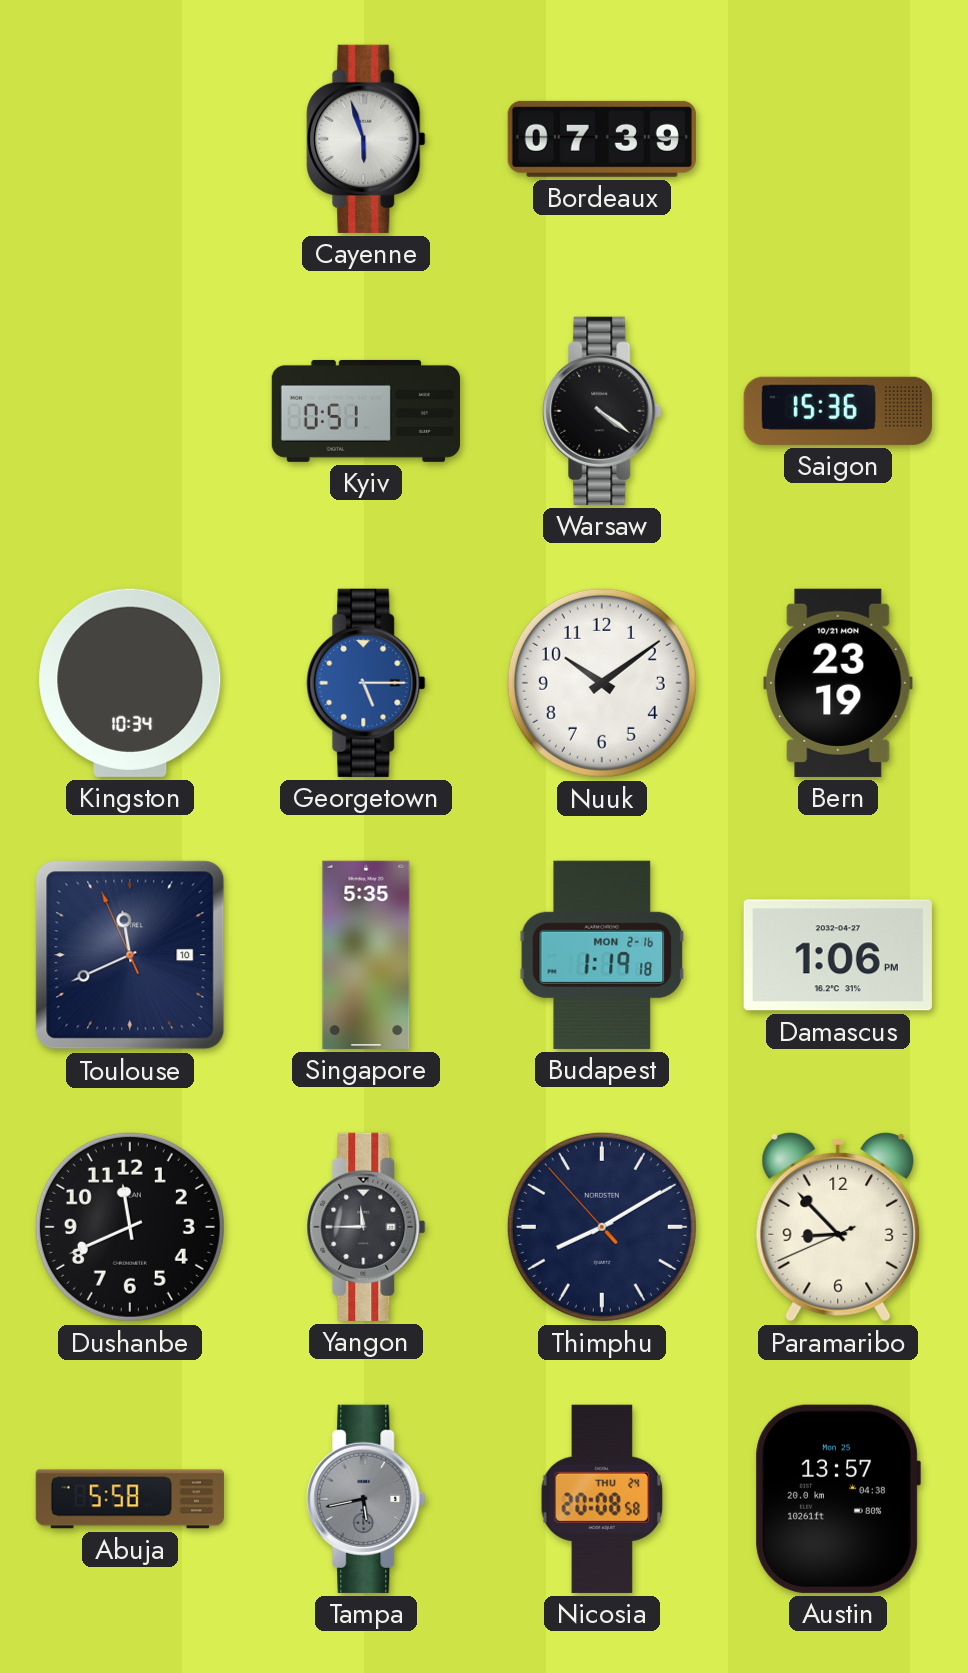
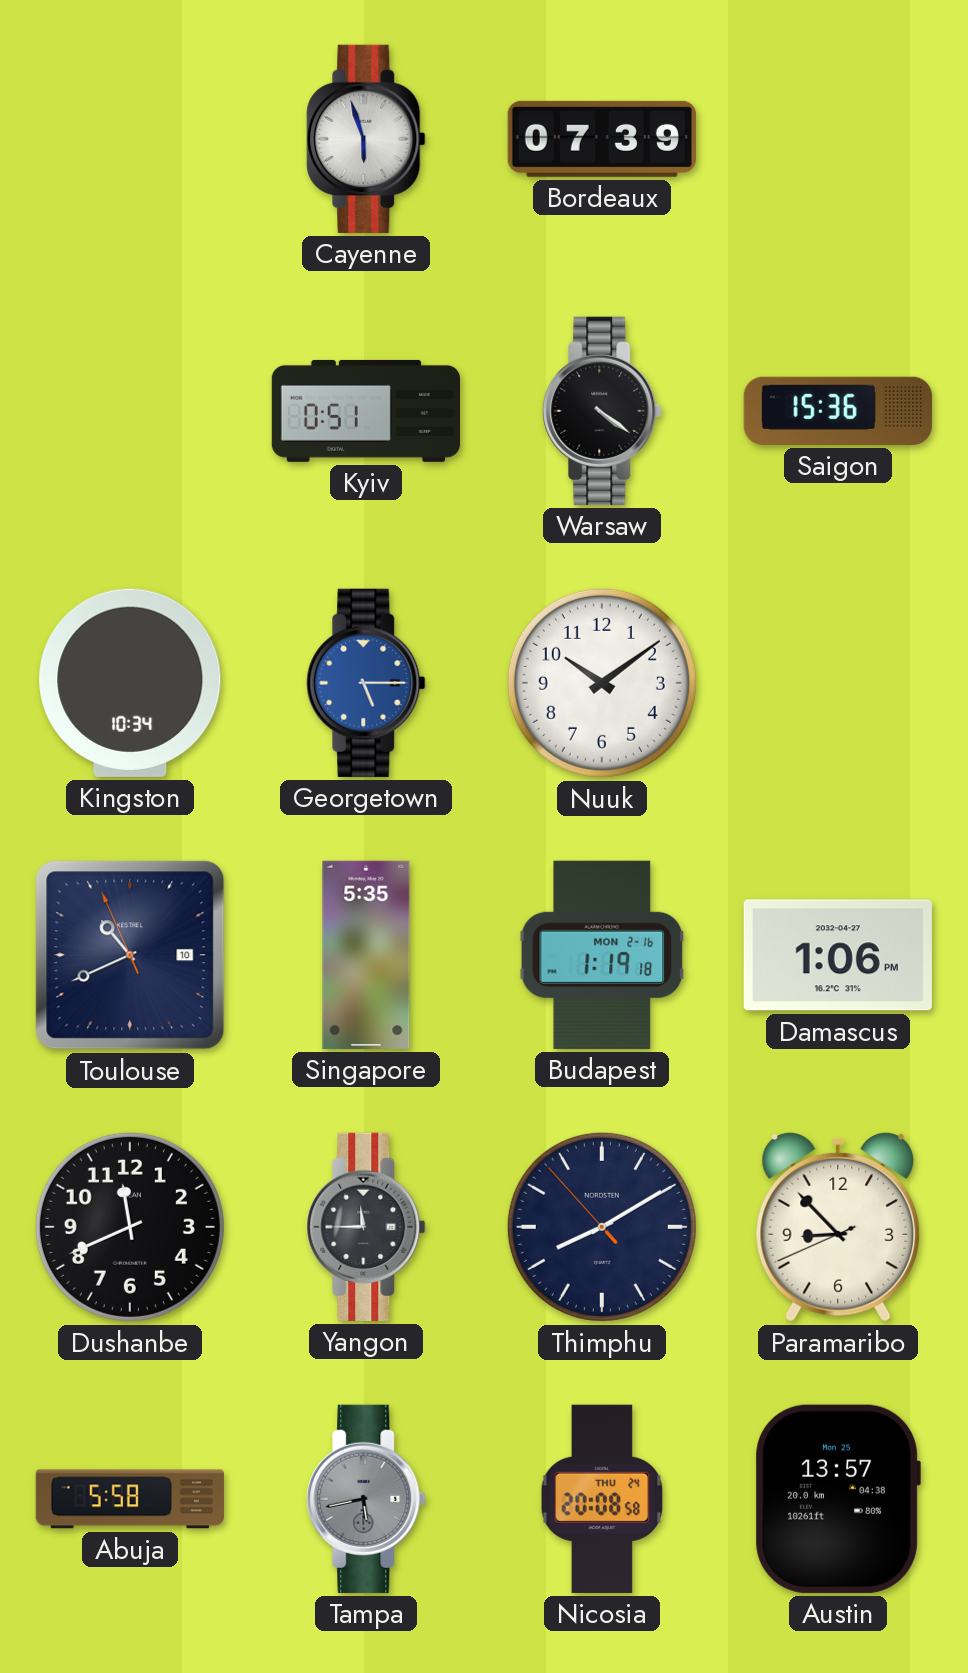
Bern: 23:19 -> none (838, 683)
Toulouse: 11:40 -> 10:40 (130, 955)
